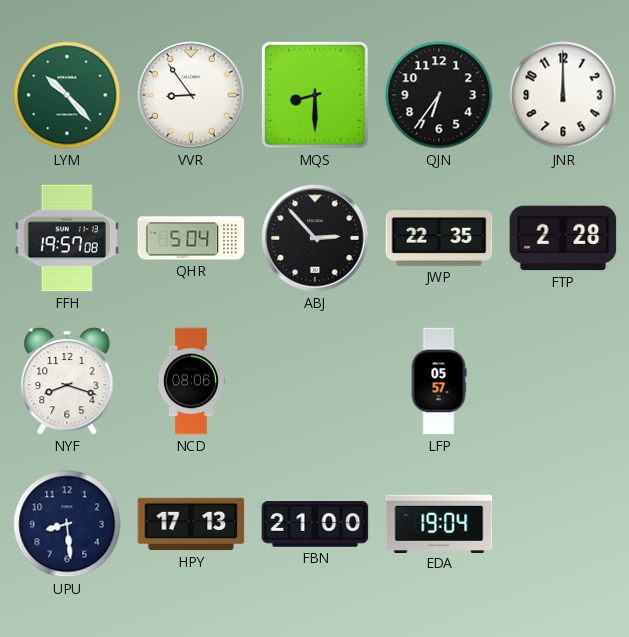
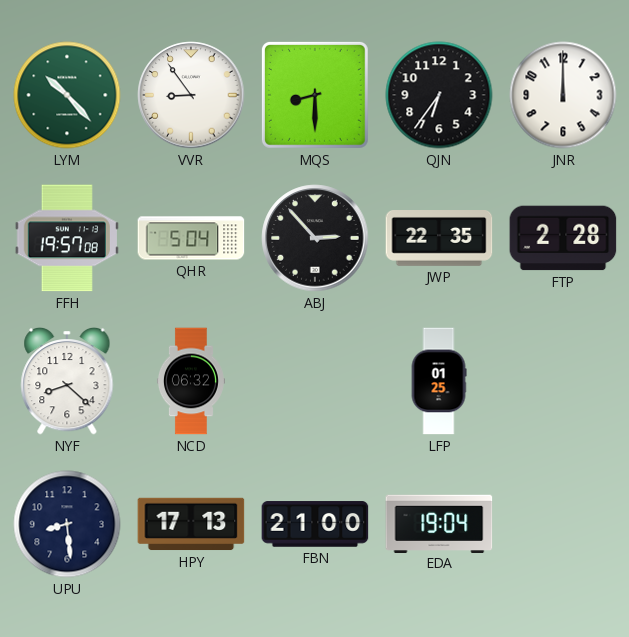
NYF: 8:18 -> 8:22 (67, 381)
NCD: 08:06 -> 06:32 (191, 381)
LFP: 05:57 -> 01:25 (439, 381)
